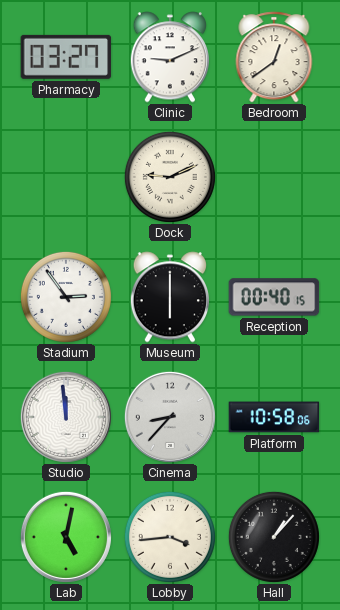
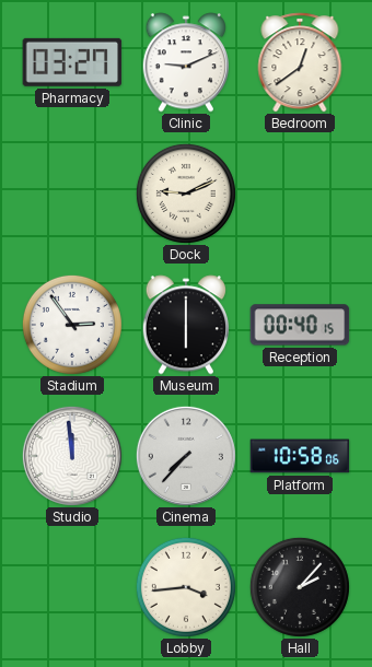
Cinema: 8:37 -> 7:37 (186, 456)
Lab: 5:02 -> none (66, 537)
Hall: 1:07 -> 2:07 (300, 587)
